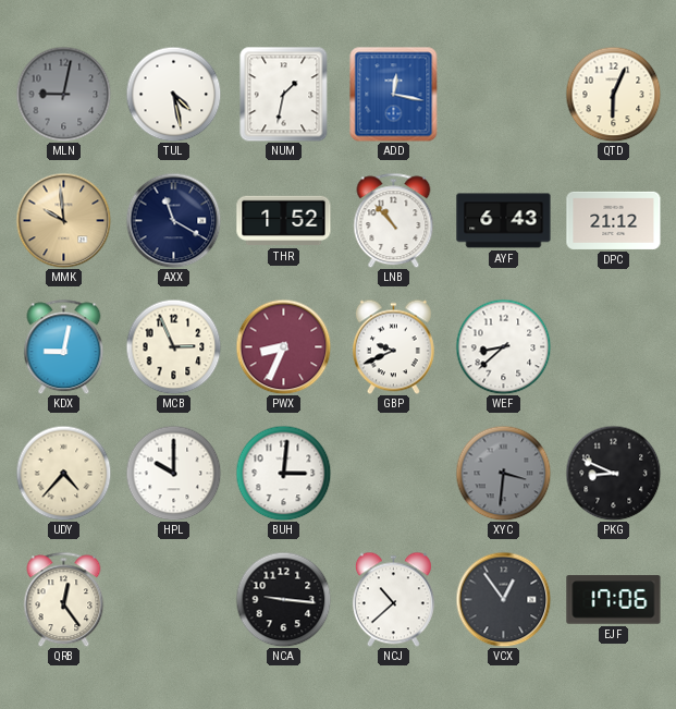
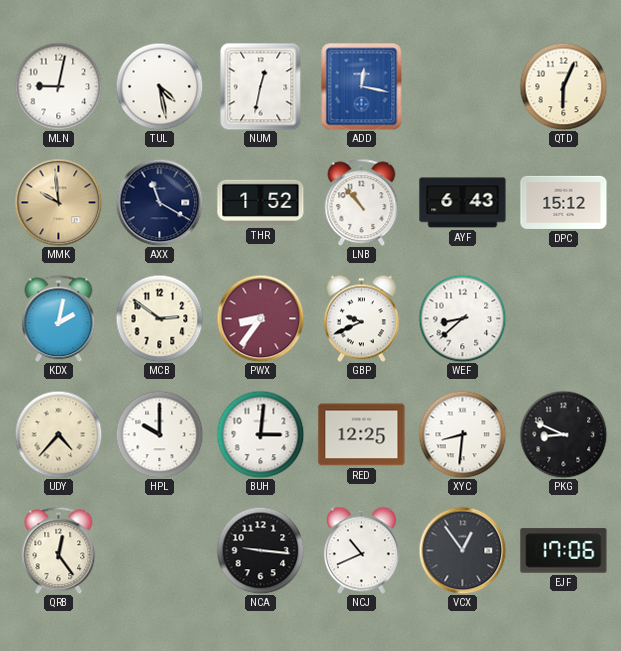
MLN dial: grey -> white (58, 86)
NUM: 1:32 -> 12:32 (261, 86)
DPC: 21:12 -> 15:12 (564, 202)
KDX: 9:02 -> 2:02 (59, 318)
MCB: 2:56 -> 2:51 (159, 318)
PWX: 8:34 -> 8:36 (260, 318)
RED: none -> 12:25 (362, 435)
XYC: 3:31 -> 8:31 (462, 434)
XYC dial: grey -> white (462, 434)
NCJ: 10:38 -> 10:41 (361, 550)
